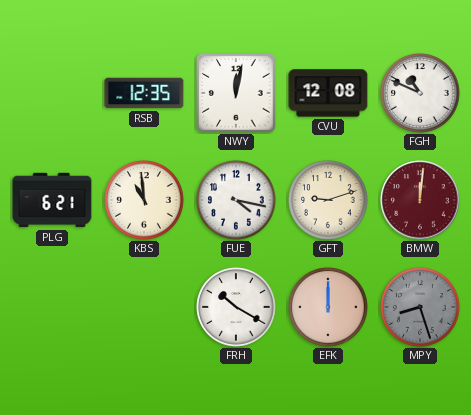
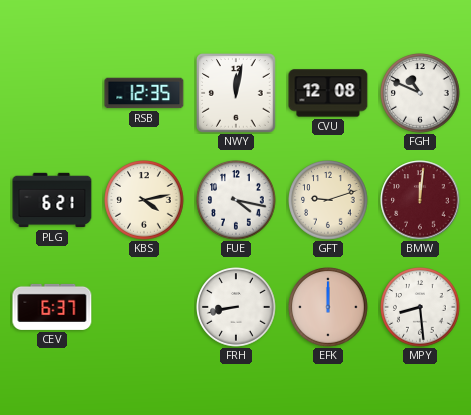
KBS: 10:59 -> 4:13 (144, 200)
CEV: none -> 6:37 (52, 307)
FRH: 10:20 -> 8:43 (236, 307)
MPY: 8:27 -> 8:29 (420, 307)
MPY dial: grey -> white (420, 307)
